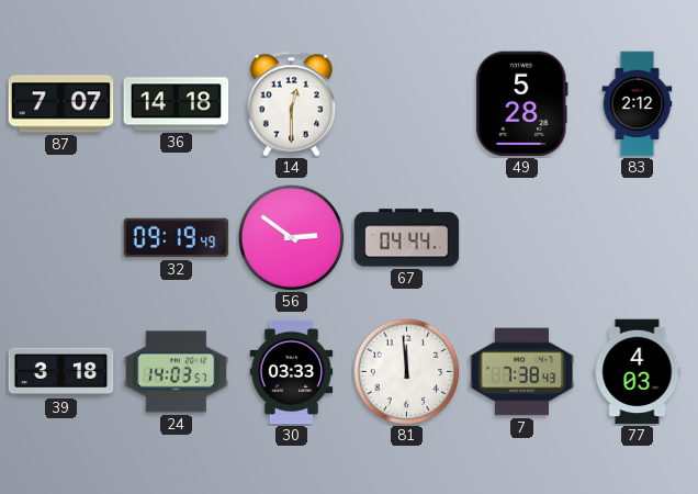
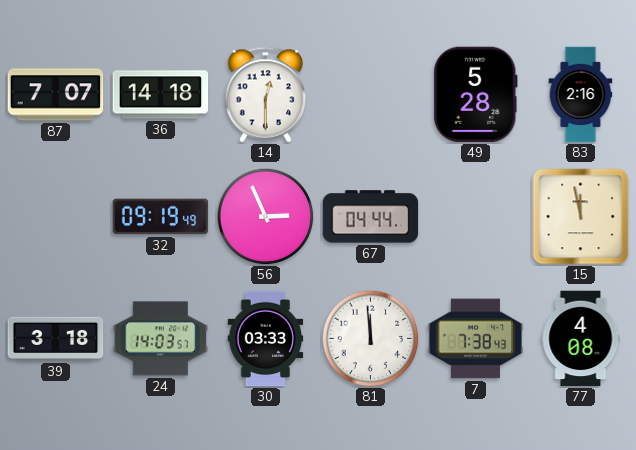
83: 2:12 -> 2:16 (581, 95)
56: 2:51 -> 2:56 (265, 216)
15: none -> 11:58 (581, 217)
77: 4:03 -> 4:08 (581, 339)
